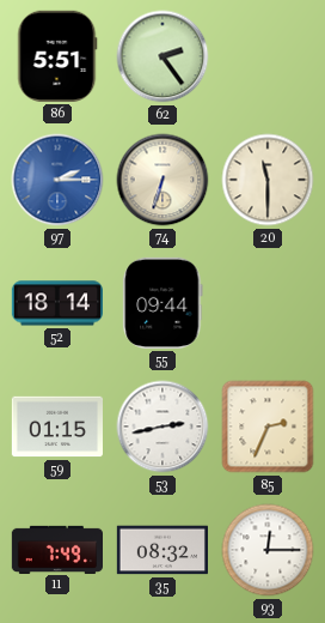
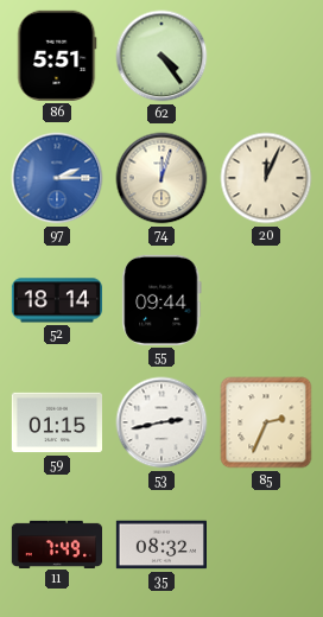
62: 2:24 -> 4:24 (161, 56)
74: 6:33 -> 12:03 (161, 178)
20: 11:30 -> 12:04 (266, 178)
93: 12:15 -> none (268, 550)
